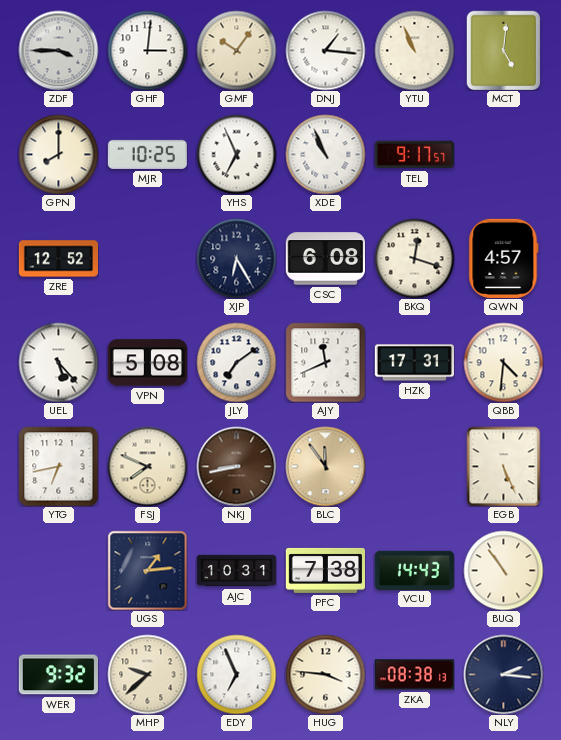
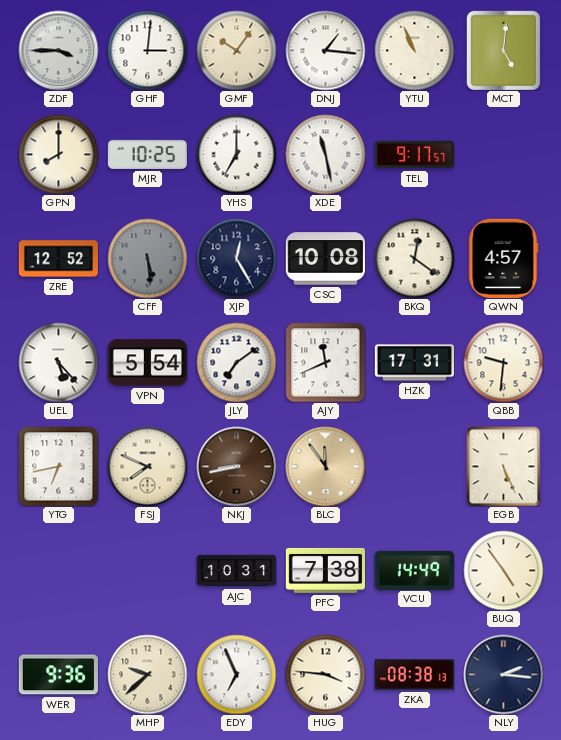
YHS: 6:56 -> 7:00 (236, 154)
XDE: 10:56 -> 11:28 (325, 154)
CFF: none -> 5:29 (147, 258)
XJP: 6:25 -> 12:25 (236, 258)
CSC: 6:08 -> 10:08 (325, 259)
BKQ: 12:18 -> 12:21 (414, 258)
VPN: 5:08 -> 5:54 (147, 363)
QBB: 4:31 -> 9:31 (503, 362)
UGS: 1:14 -> none (147, 570)
VCU: 14:43 -> 14:49 (414, 570)
BUQ: 10:54 -> 4:54 (503, 570)
WER: 9:32 -> 9:36 (58, 675)
